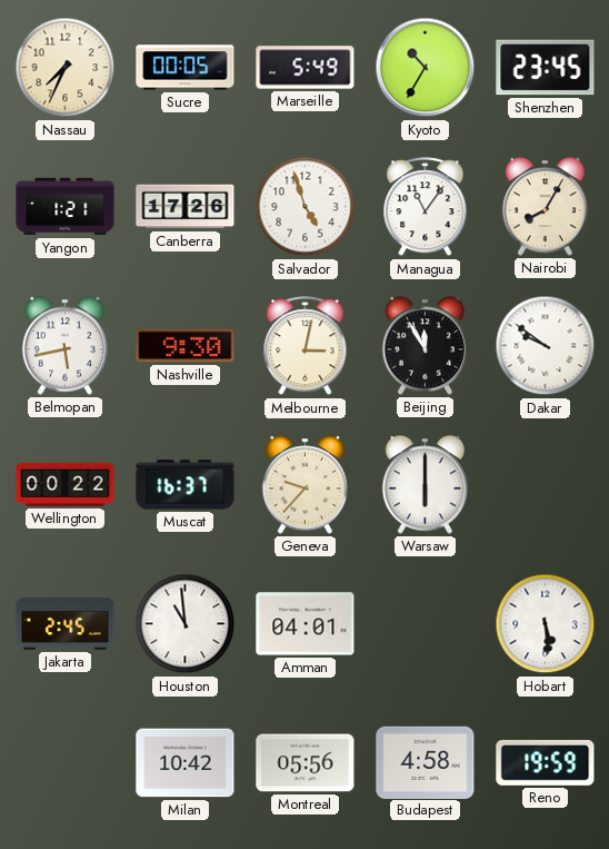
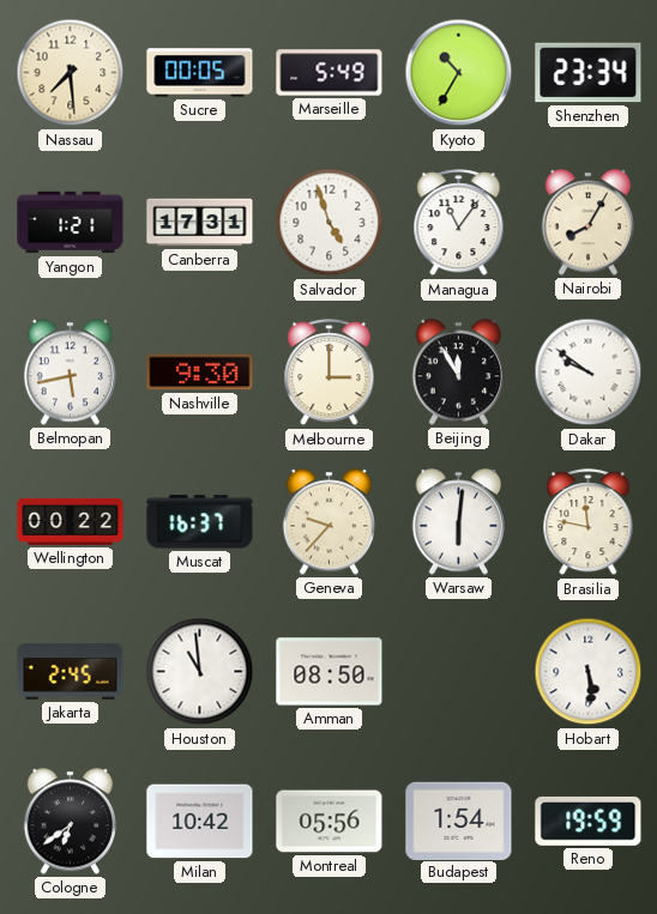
Nassau: 7:34 -> 7:29 (71, 73)
Shenzhen: 23:45 -> 23:34 (589, 73)
Canberra: 17:26 -> 17:31 (200, 223)
Melbourne: 3:02 -> 3:00 (330, 373)
Warsaw: 6:00 -> 6:01 (459, 522)
Brasilia: none -> 11:47 (589, 522)
Amman: 04:01 -> 08:50 (330, 672)
Cologne: none -> 6:39 (71, 822)
Budapest: 4:58 -> 1:54 (459, 821)
